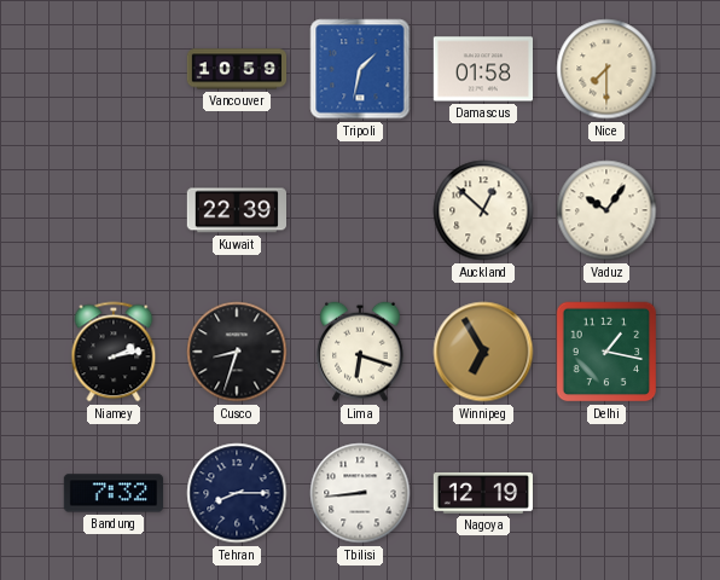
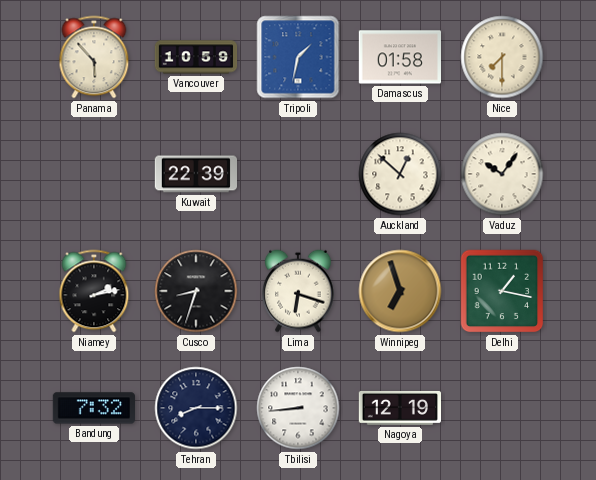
Panama: none -> 5:53 (94, 57)
Winnipeg: 6:55 -> 6:57 (400, 291)
